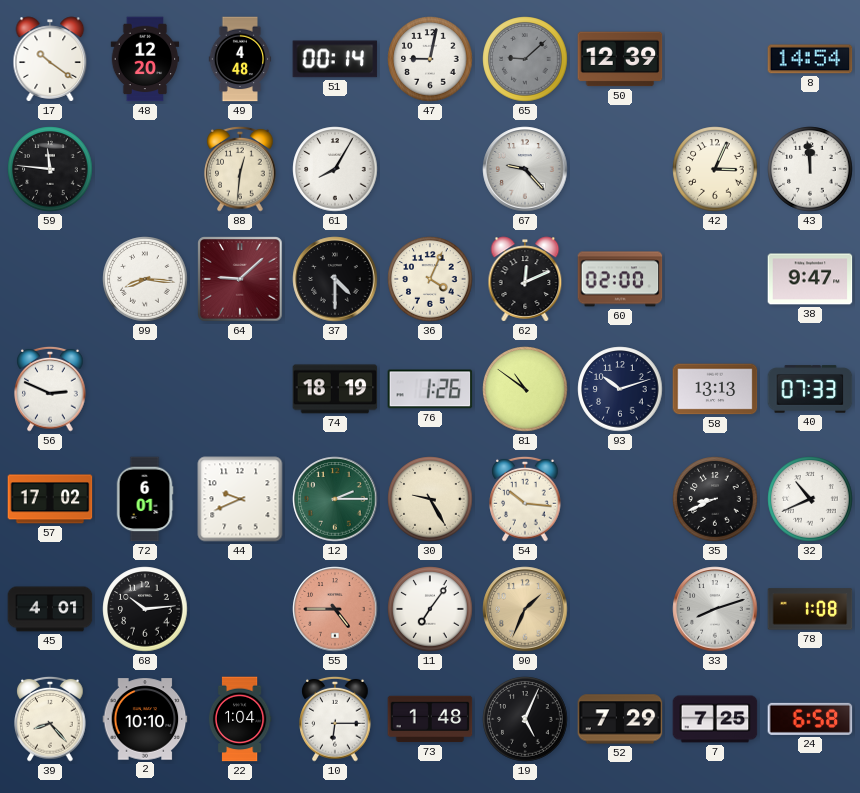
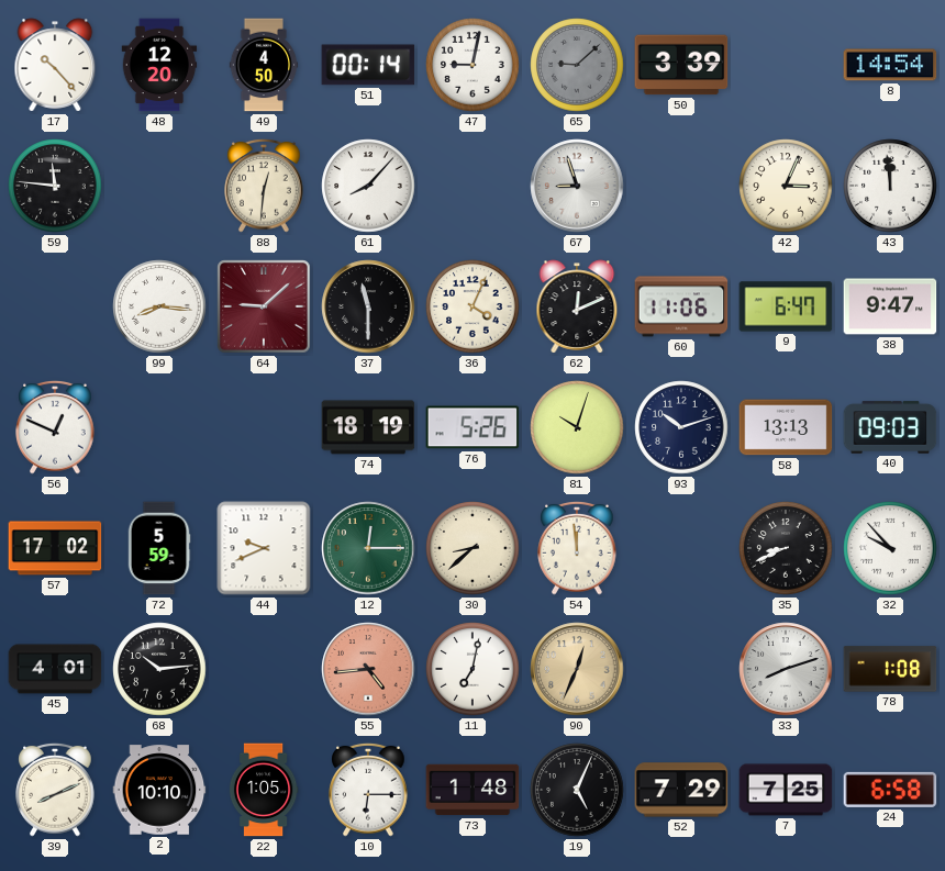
17: 10:21 -> 10:23 (55, 65)
49: 4:48 -> 4:50 (264, 65)
50: 12:39 -> 3:39 (681, 65)
61: 8:05 -> 8:07 (368, 186)
67: 9:23 -> 8:57 (577, 186)
37: 4:30 -> 11:30 (368, 306)
60: 02:00 -> 11:06 (681, 306)
9: none -> 6:47 (786, 306)
56: 2:49 -> 12:49 (55, 427)
76: 1:26 -> 5:26 (472, 427)
81: 10:51 -> 10:03 (577, 427)
40: 07:33 -> 09:03 (890, 427)
72: 6:01 -> 5:59 (159, 548)
12: 2:15 -> 12:15 (368, 548)
30: 9:25 -> 8:38 (472, 548)
54: 10:16 -> 11:59 (577, 548)
32: 10:41 -> 9:53 (890, 548)
55: 4:45 -> 4:44 (368, 669)
11: 7:06 -> 7:02 (472, 669)
90: 1:34 -> 12:34 (577, 669)
39: 8:23 -> 8:11 (55, 790)
22: 1:04 -> 1:05 (264, 790)
